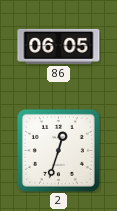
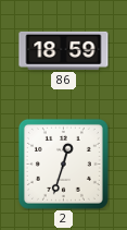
86: 06:05 -> 18:59 (64, 50)
